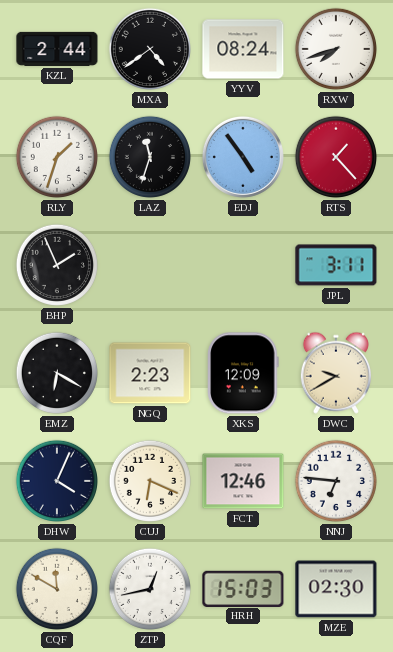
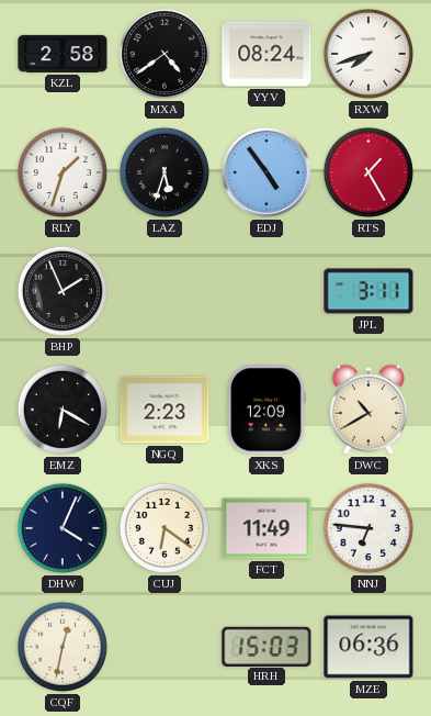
KZL: 2:44 -> 2:58 (63, 54)
LAZ: 11:33 -> 5:33 (165, 172)
RTS: 1:23 -> 1:25 (368, 172)
DWC: 9:40 -> 10:40 (368, 410)
CUJ: 6:19 -> 6:21 (165, 528)
FCT: 12:46 -> 11:49 (266, 528)
CQF: 11:50 -> 12:32 (63, 647)
ZTP: 12:43 -> none (150, 589)
MZE: 02:30 -> 06:36 (368, 647)
